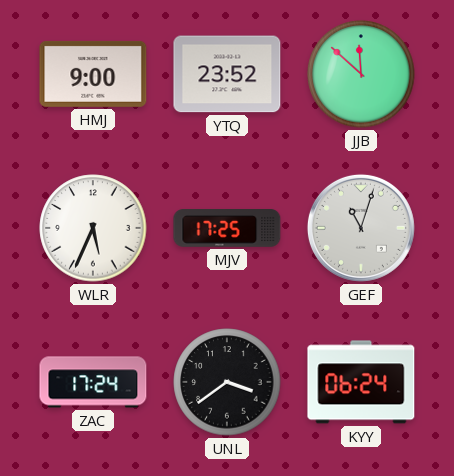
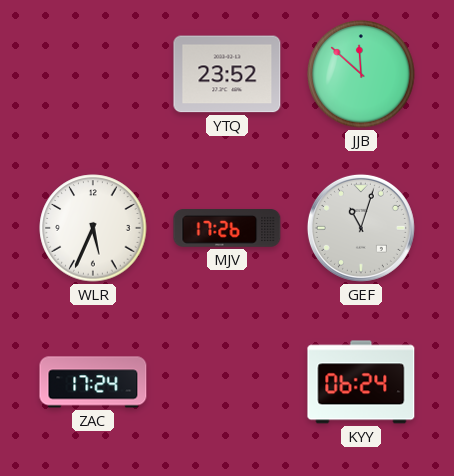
HMJ: 9:00 -> none (93, 74)
MJV: 17:25 -> 17:26 (227, 229)
UNL: 3:39 -> none (227, 382)
